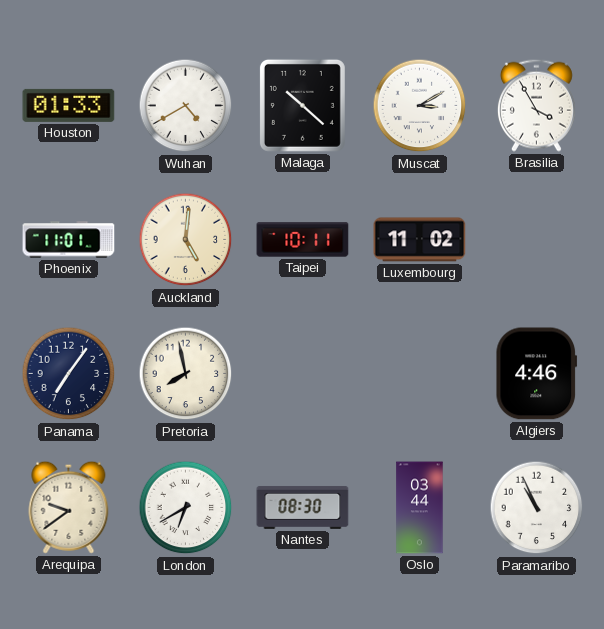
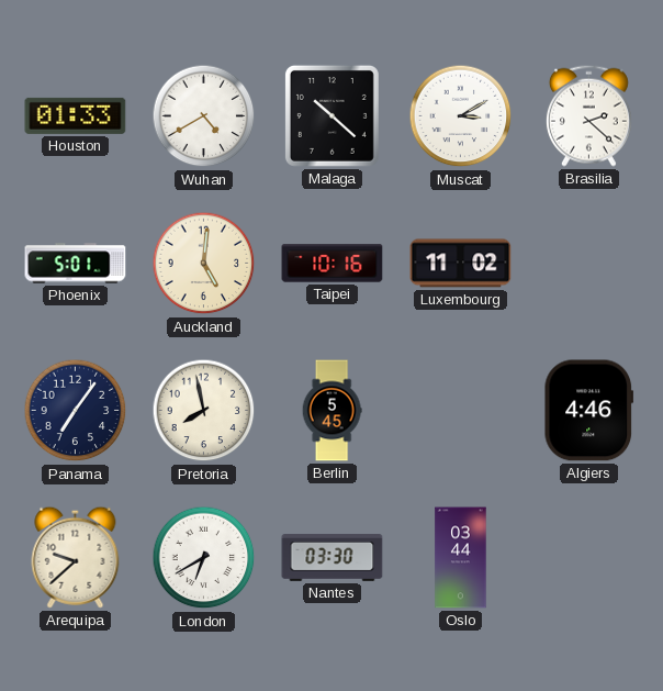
Brasilia: 3:55 -> 2:22 (588, 115)
Phoenix: 11:01 -> 5:01 (76, 264)
Taipei: 10:11 -> 10:16 (333, 264)
Berlin: none -> 5:45 (332, 411)
Arequipa: 9:39 -> 9:38 (76, 557)
Nantes: 08:30 -> 03:30 (333, 557)
Paramaribo: 10:56 -> none (537, 508)
